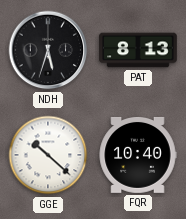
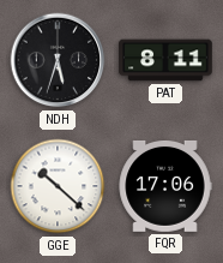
PAT: 8:13 -> 8:11 (165, 60)
FQR: 10:40 -> 17:06 (165, 186)
